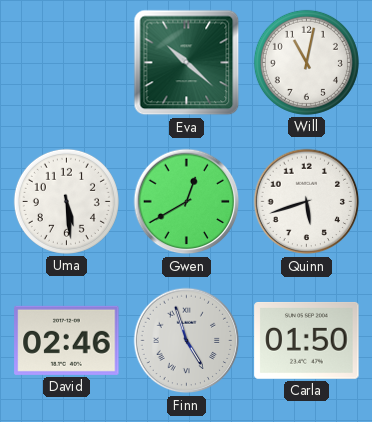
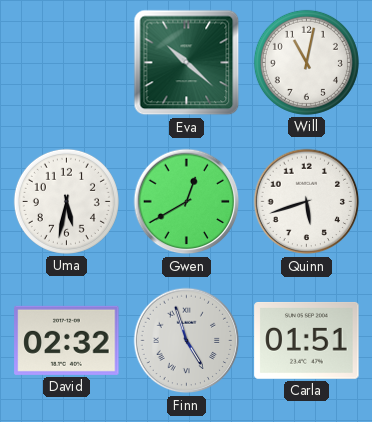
Uma: 5:29 -> 5:32 (66, 201)
David: 02:46 -> 02:32 (67, 340)
Carla: 01:50 -> 01:51 (307, 340)
